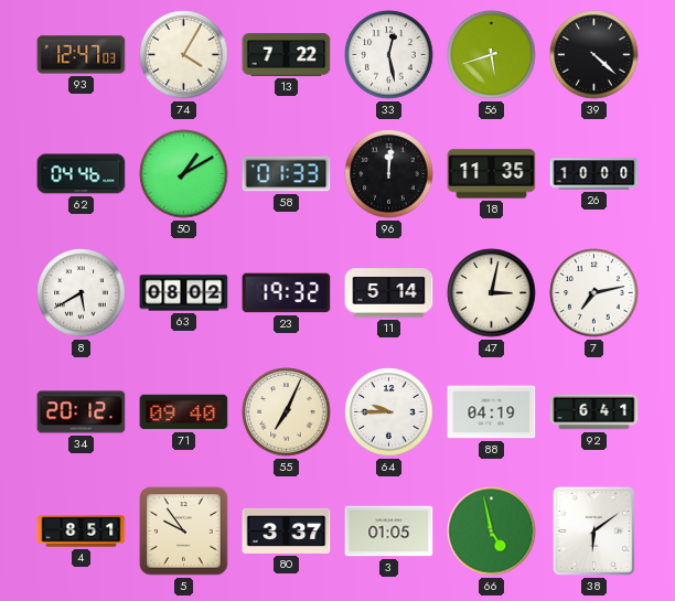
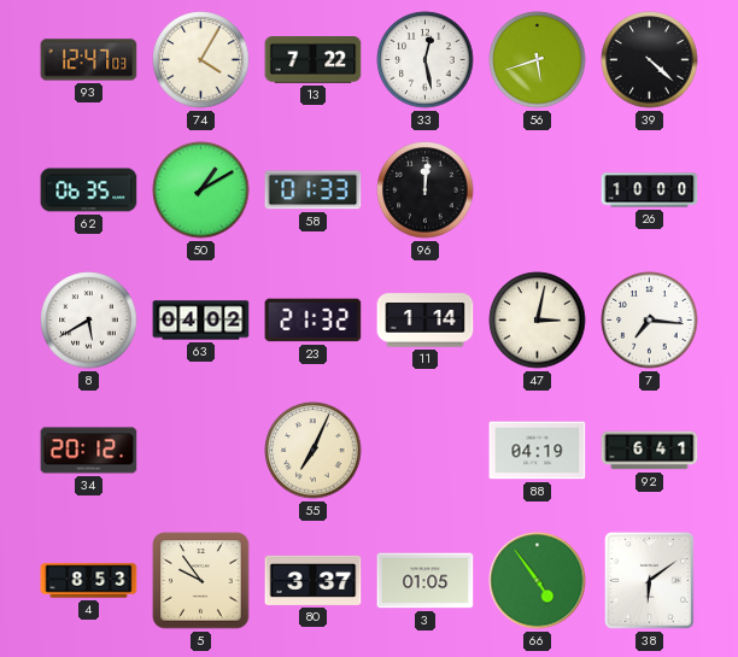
62: 04:46 -> 06:35 (89, 190)
18: 11:35 -> none (492, 174)
63: 08:02 -> 04:02 (201, 321)
23: 19:32 -> 21:32 (314, 321)
11: 5:14 -> 1:14 (426, 321)
7: 7:13 -> 7:16 (650, 321)
71: 09:40 -> none (184, 412)
64: 9:45 -> none (389, 412)
4: 8:51 -> 8:53 (89, 581)
66: 4:58 -> 4:54 (538, 581)
